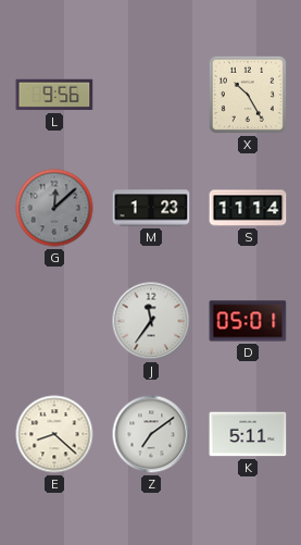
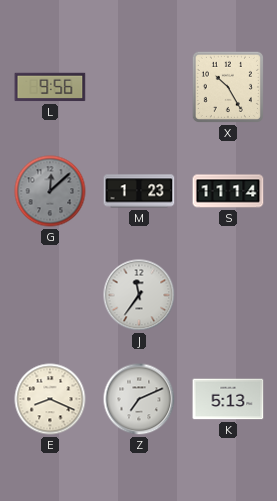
D: 05:01 -> none (248, 321)
E: 8:22 -> 8:19 (50, 399)
Z: 7:09 -> 7:11 (139, 399)
K: 5:11 -> 5:13 (228, 399)
